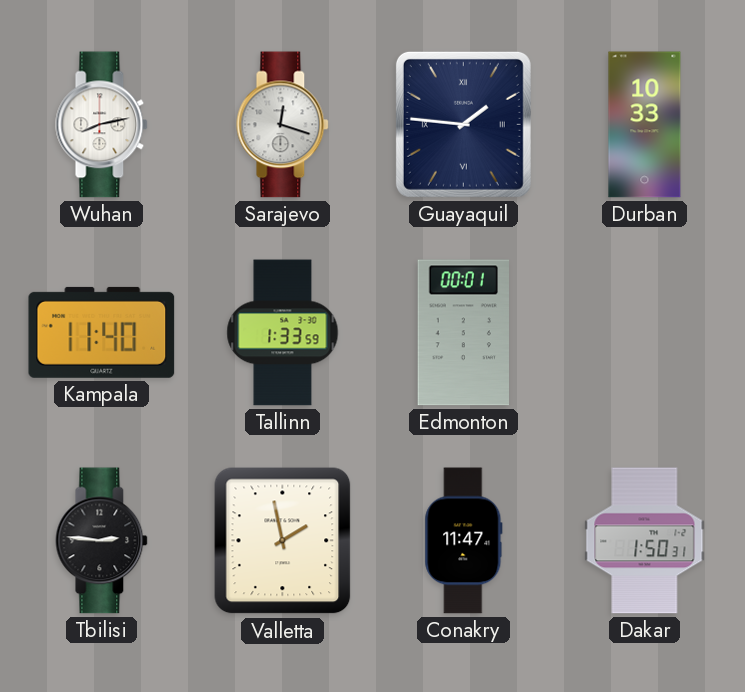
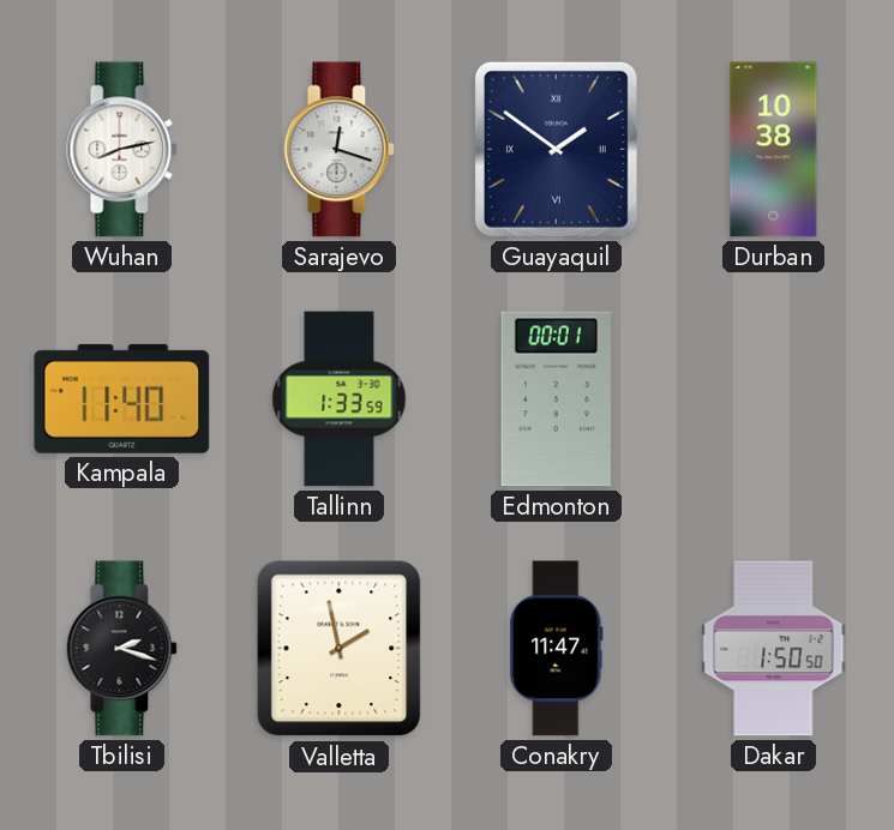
Guayaquil: 1:46 -> 1:51 (556, 149)
Durban: 10:33 -> 10:38 (774, 150)
Tbilisi: 2:46 -> 2:18 (122, 649)
Dakar: 1:50:31 -> 1:50:50 (774, 649)
